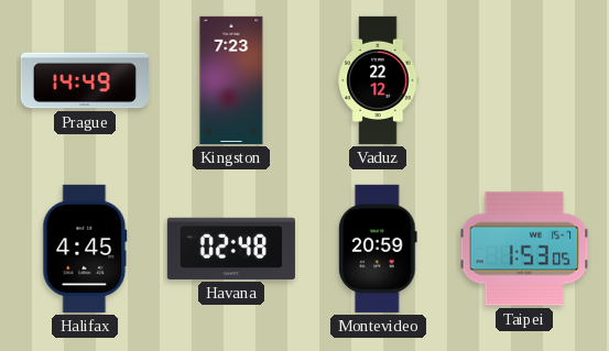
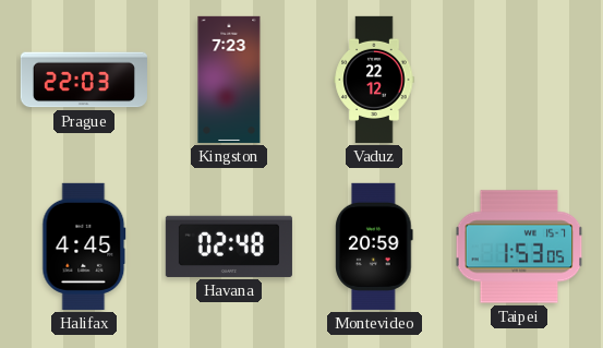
Prague: 14:49 -> 22:03 (84, 80)
